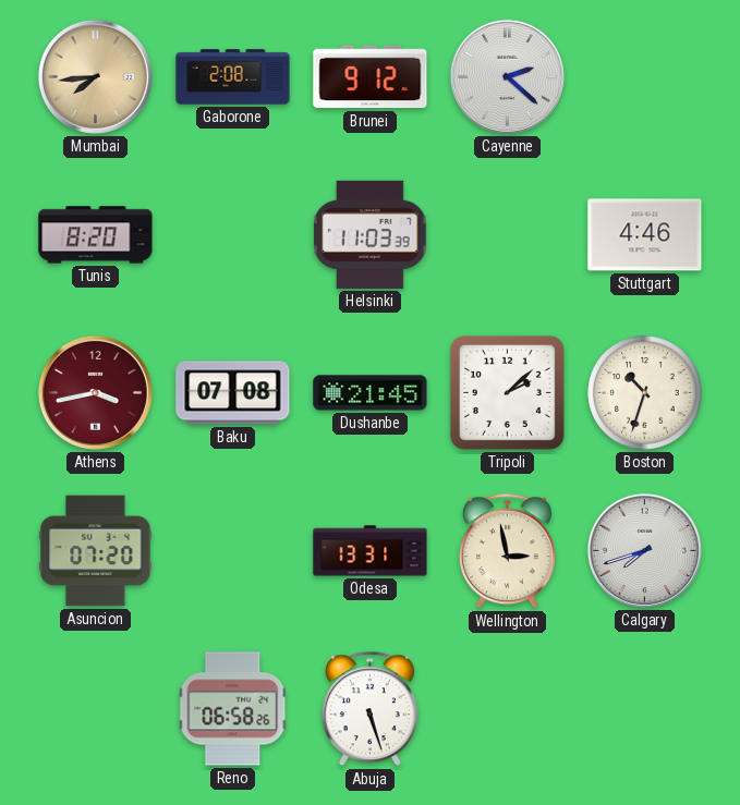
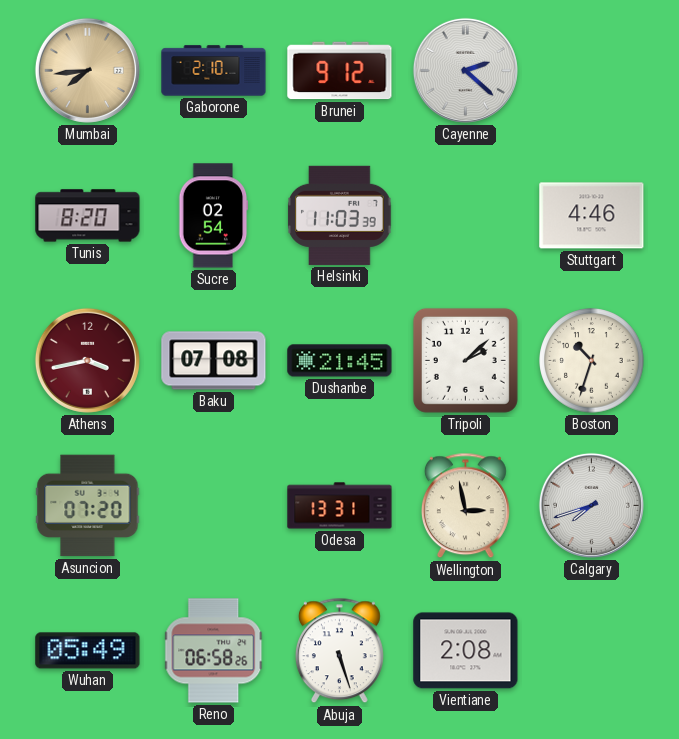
Gaborone: 2:08 -> 2:10 (214, 71)
Sucre: none -> 02:54 (213, 216)
Wuhan: none -> 05:49 (88, 651)
Vientiane: none -> 2:08 (466, 651)
